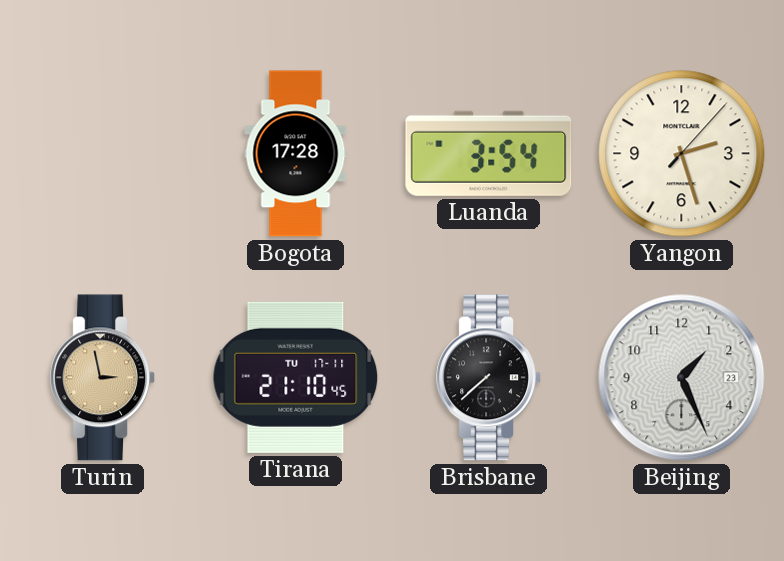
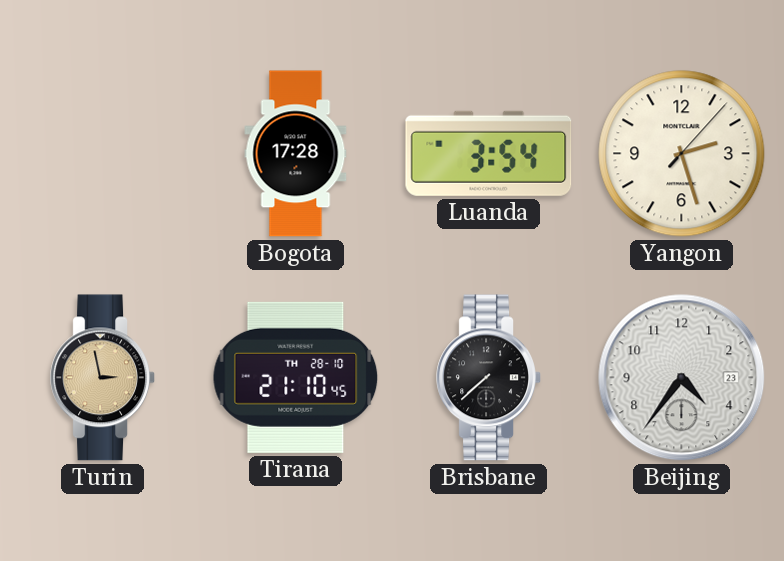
Tirana date: TU 17-11 -> TH 28-10 (296, 377)
Beijing: 1:26 -> 4:36 (682, 378)
